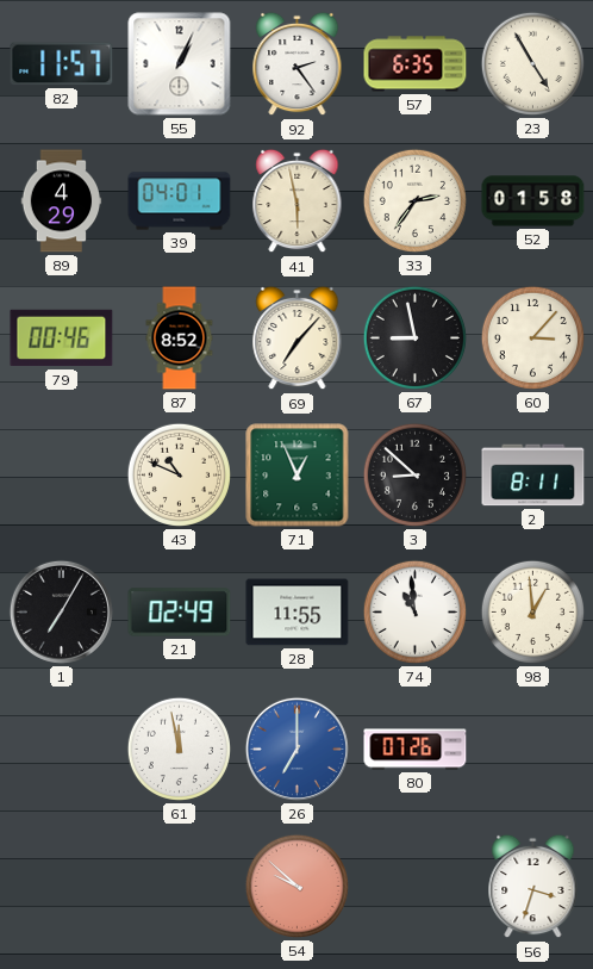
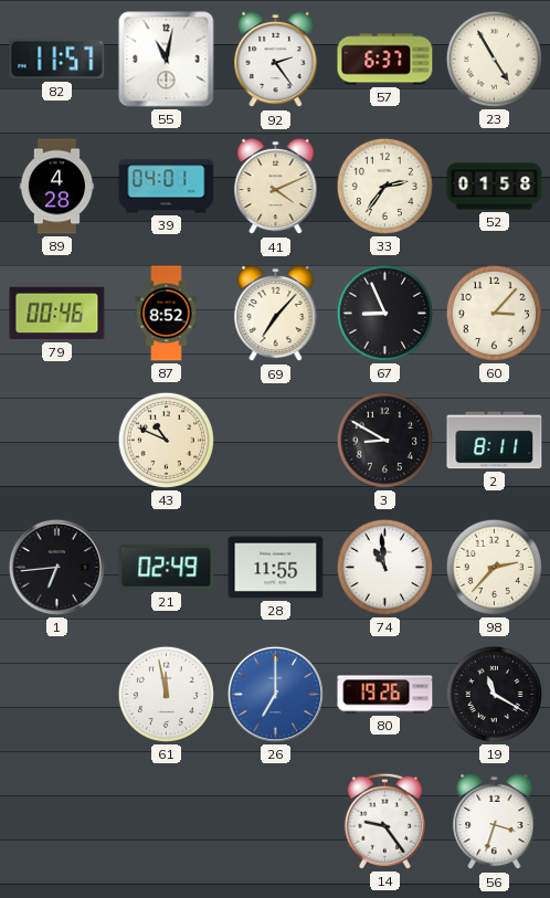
55: 1:04 -> 11:02 (167, 60)
57: 6:35 -> 6:37 (385, 60)
89: 4:29 -> 4:28 (57, 187)
41: 5:58 -> 4:11 (276, 187)
67: 8:58 -> 8:56 (384, 313)
71: 12:56 -> none (298, 476)
3: 8:52 -> 8:50 (384, 440)
1: 7:05 -> 6:44 (56, 567)
98: 12:59 -> 2:37 (494, 567)
80: 07:26 -> 19:26 (385, 695)
19: none -> 11:20 (494, 694)
54: 9:52 -> none (296, 886)
14: none -> 9:24 (384, 821)
